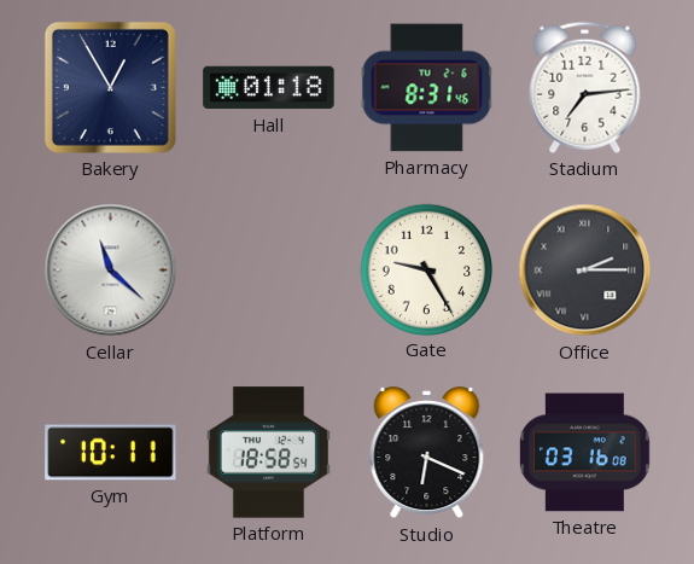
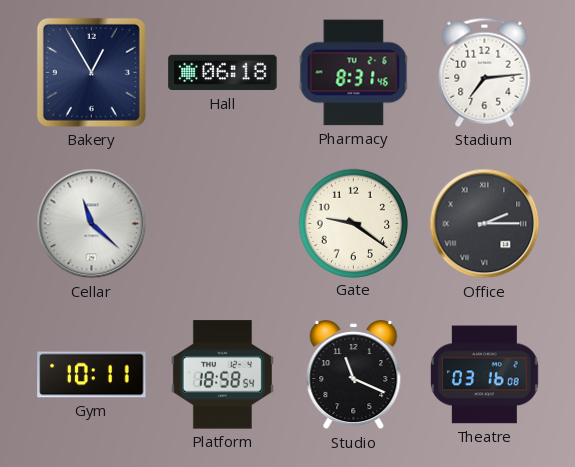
Hall: 01:18 -> 06:18 (223, 73)
Gate: 9:25 -> 9:21 (353, 223)
Studio: 6:19 -> 11:19 (354, 375)
